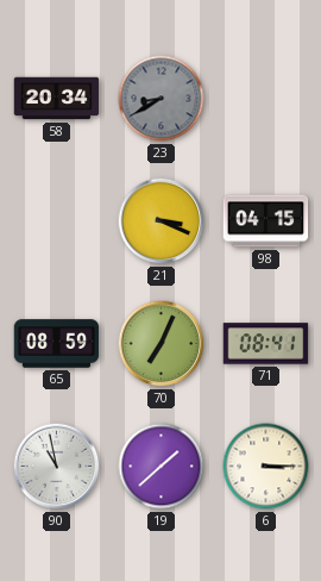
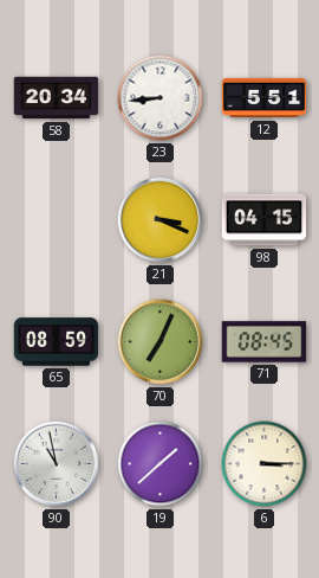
23: 8:40 -> 8:44 (161, 98)
23 dial: grey -> white (161, 98)
12: none -> 5:51 (265, 98)
71: 08:41 -> 08:45 (265, 342)
